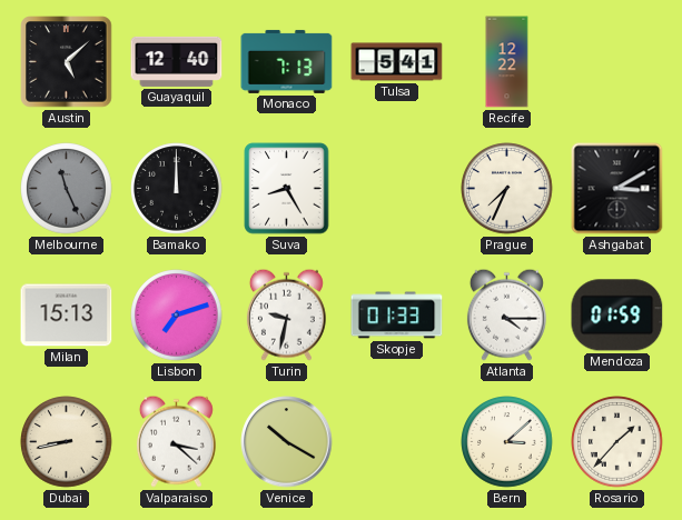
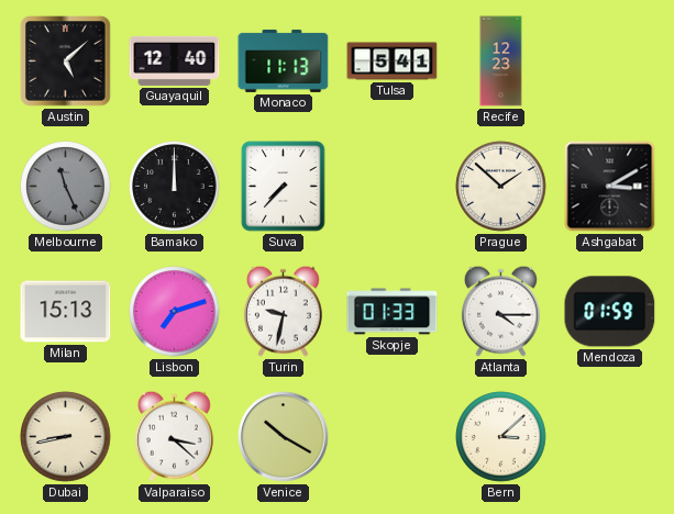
Monaco: 7:13 -> 11:13 (284, 60)
Recife: 12:22 -> 12:23 (501, 62)
Suva: 8:25 -> 7:37 (284, 187)
Prague: 7:34 -> 1:52 (501, 187)
Rosario: 1:37 -> none (617, 442)
